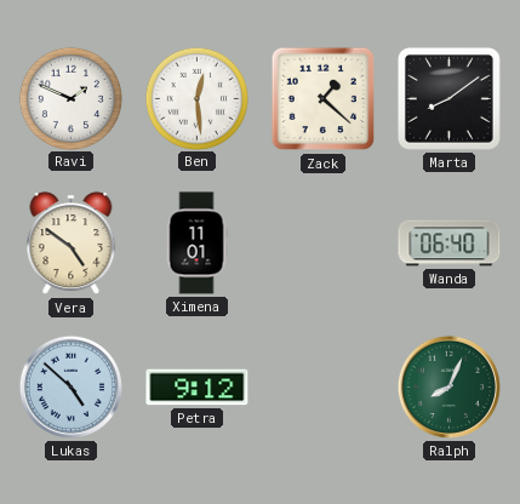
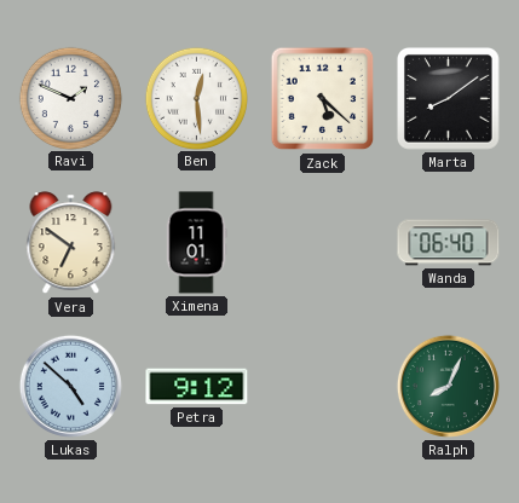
Zack: 1:22 -> 5:22 (323, 99)
Vera: 4:51 -> 6:51 (71, 243)
